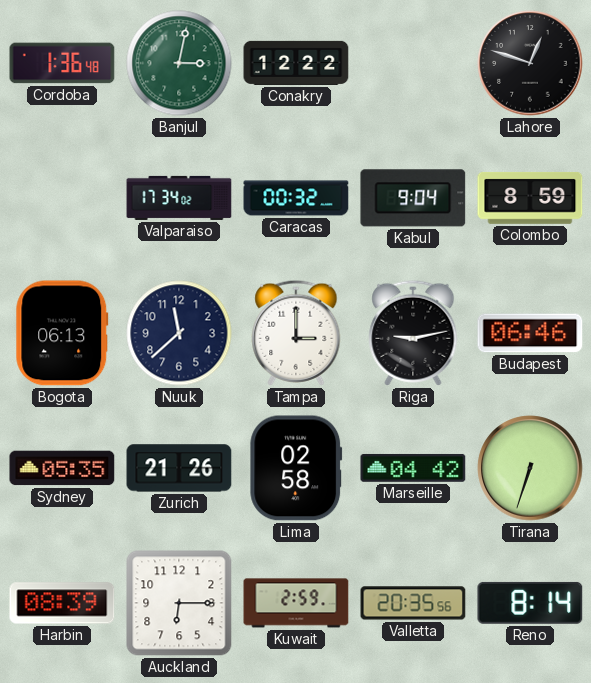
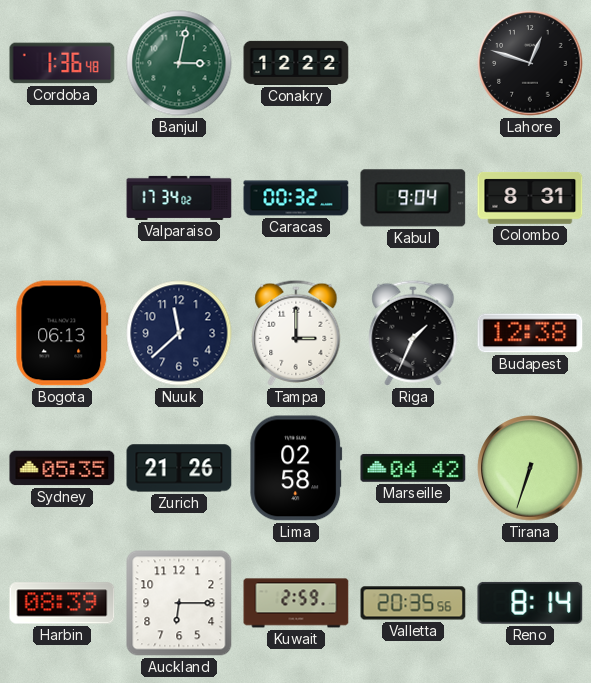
Colombo: 8:59 -> 8:31 (530, 198)
Riga: 9:13 -> 1:34 (413, 333)
Budapest: 06:46 -> 12:38 (530, 333)
